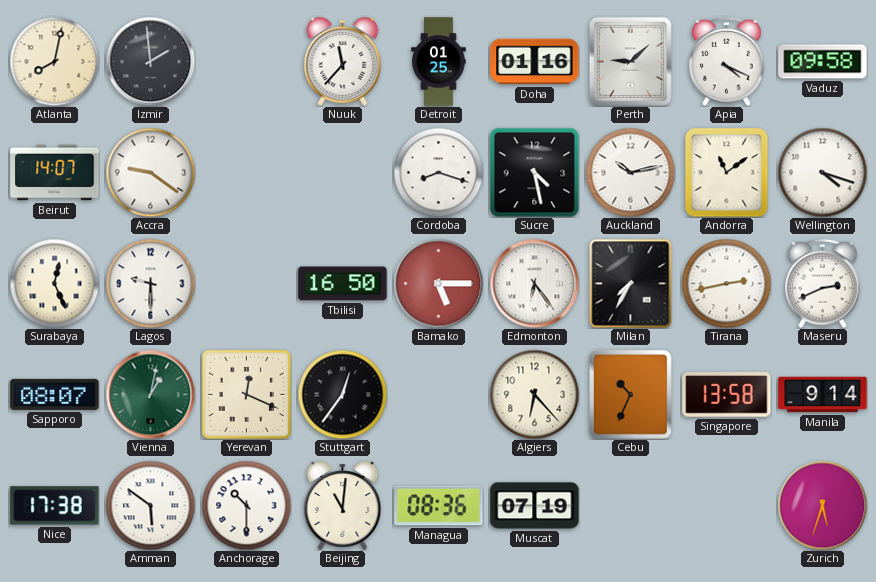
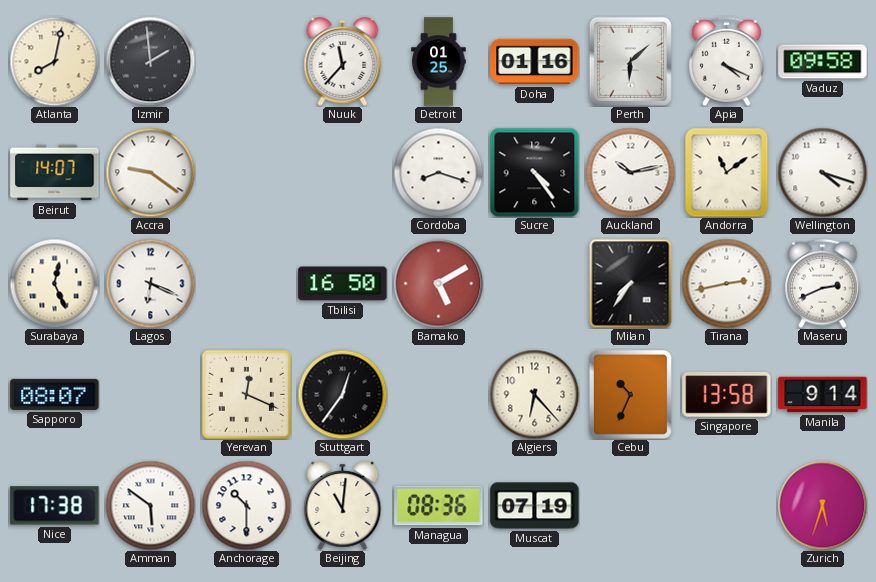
Perth: 9:08 -> 6:08 (630, 61)
Sucre: 4:28 -> 4:24 (534, 172)
Lagos: 9:30 -> 6:19 (150, 283)
Bamako: 5:15 -> 5:10 (438, 283)
Edmonton: 6:24 -> none (534, 283)
Milan: 7:35 -> 7:36 (631, 283)
Vienna: 1:02 -> none (150, 394)
